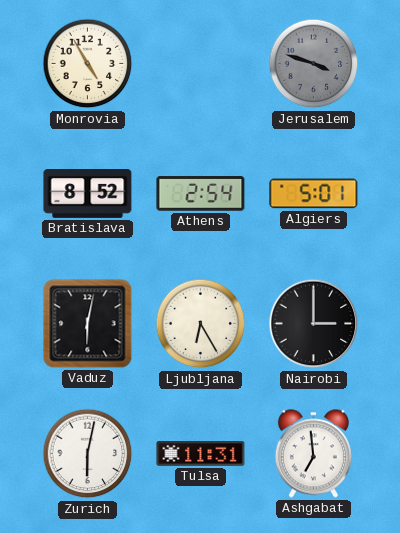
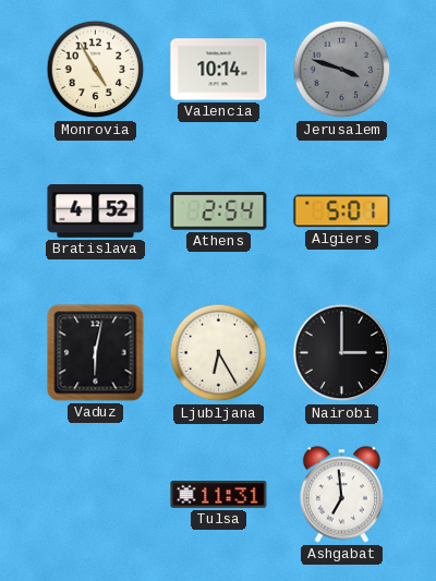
Valencia: none -> 10:14 (219, 70)
Bratislava: 8:52 -> 4:52 (96, 211)
Zurich: 6:02 -> none (88, 454)
